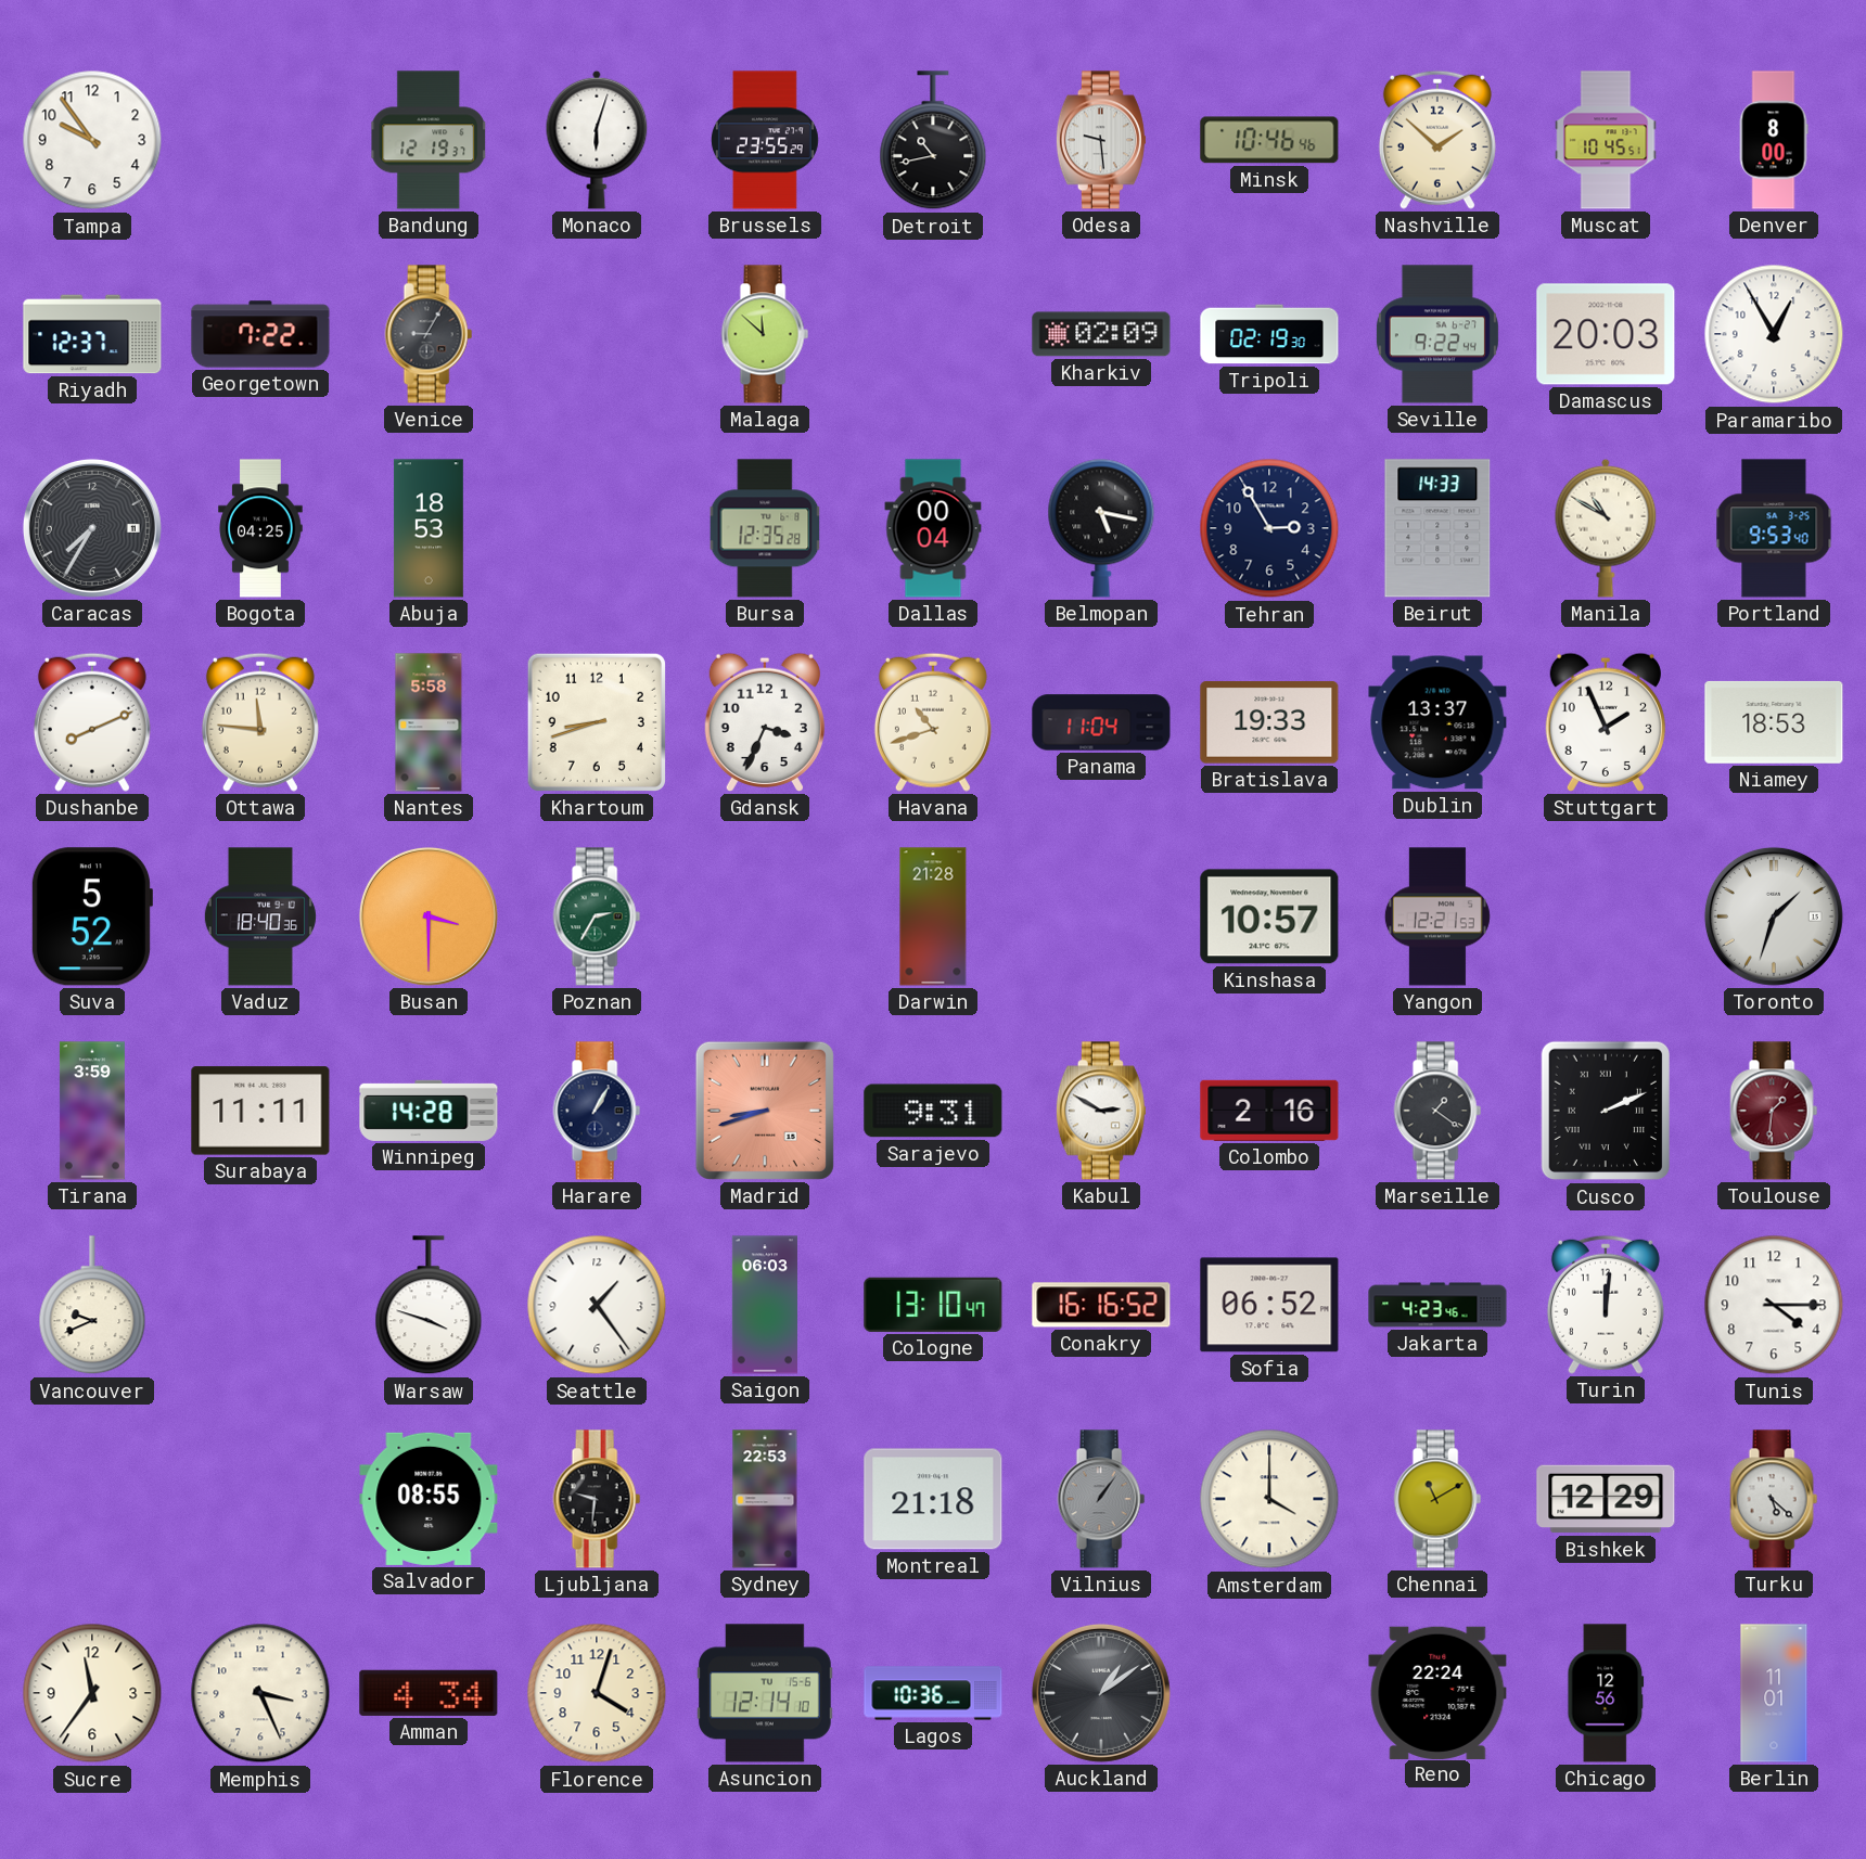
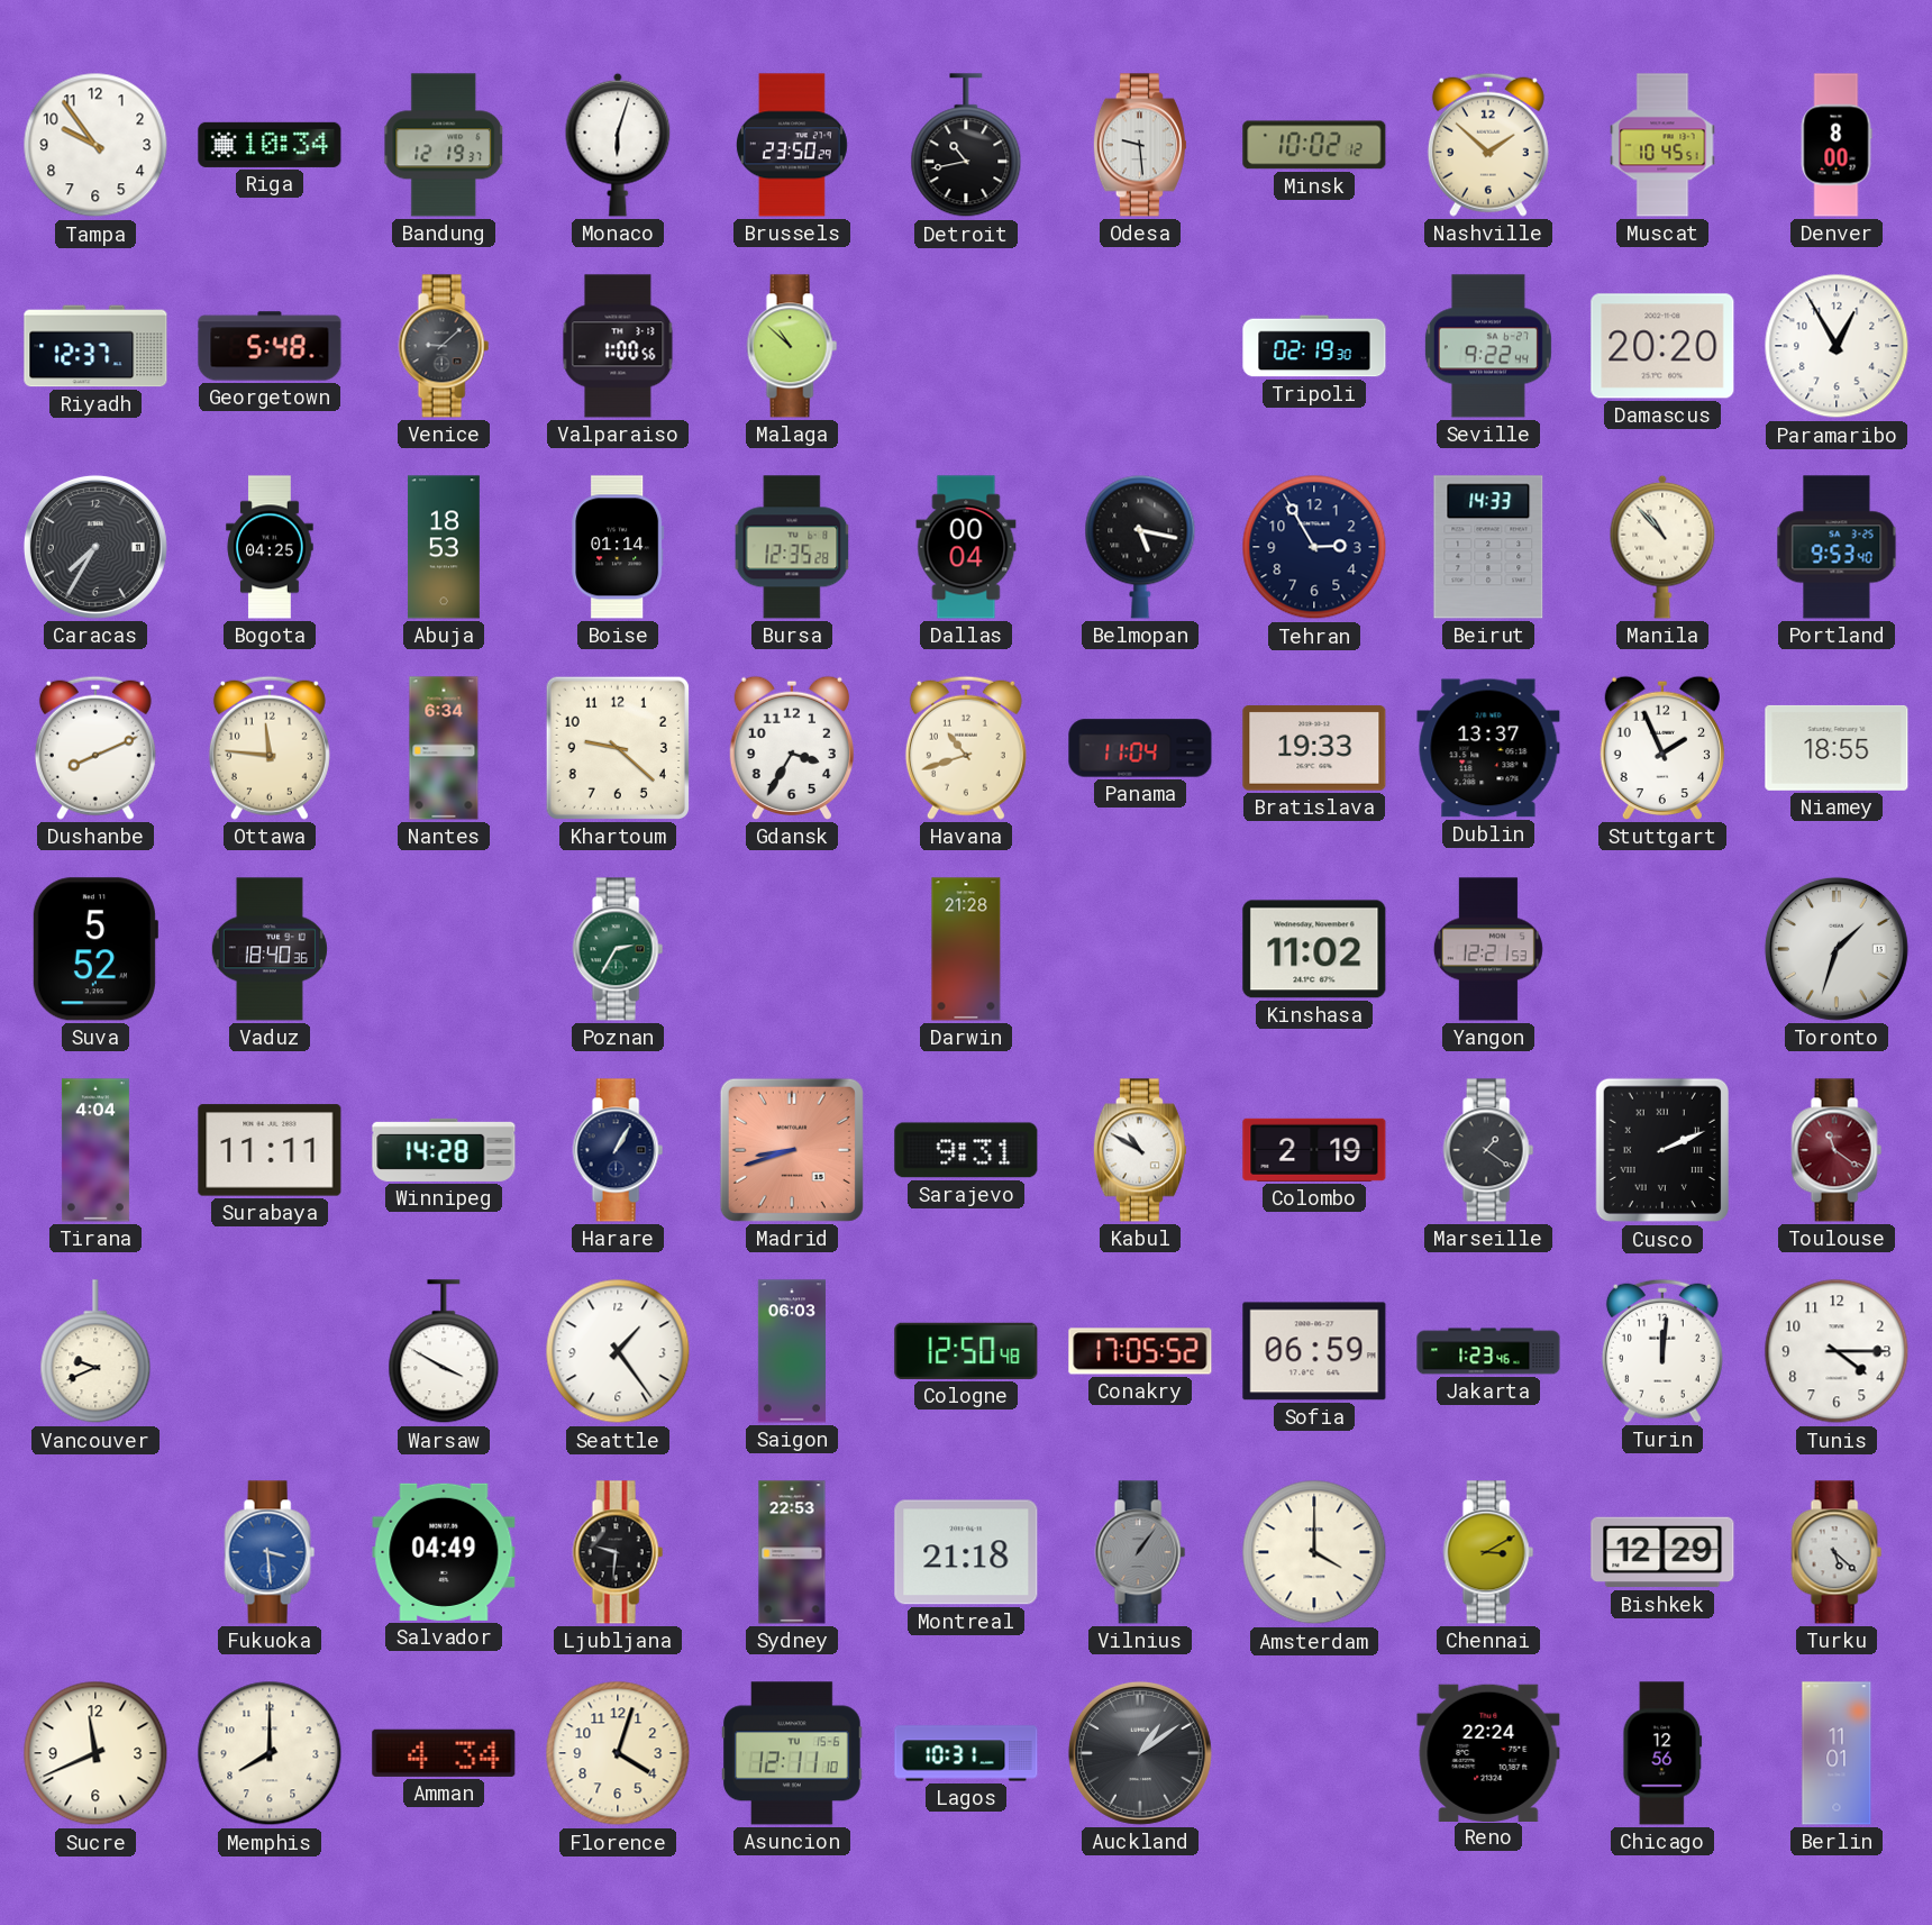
Riga: none -> 10:34 (270, 145)
Brussels: 23:55 -> 23:50 (792, 145)
Minsk: 10:46 -> 10:02 (1314, 145)
Georgetown: 7:22 -> 5:48 (270, 346)
Venice: 9:05 -> 9:08 (444, 346)
Valparaiso: none -> 1:00 (618, 346)
Malaga: 11:52 -> 10:52 (792, 346)
Kharkiv: 02:09 -> none (1101, 334)
Damascus: 20:03 -> 20:20 (1662, 346)
Boise: none -> 01:14 (618, 547)
Manila: 10:50 -> 10:53 (1662, 547)
Nantes: 5:58 -> 6:34 (444, 748)
Khartoum: 8:42 -> 9:22 (618, 748)
Gdansk: 3:34 -> 3:35 (792, 748)
Niamey: 18:53 -> 18:55 (1837, 748)
Busan: 3:30 -> none (429, 916)
Kinshasa: 10:57 -> 11:02 (1314, 949)
Tirana: 3:59 -> 4:04 (95, 1150)
Kabul: 2:50 -> 10:50 (1140, 1150)
Colombo: 2:16 -> 2:19 (1314, 1150)
Toulouse: 1:31 -> 11:21 (1837, 1150)
Warsaw: 3:48 -> 3:50 (444, 1352)
Cologne: 13:10 -> 12:50 (966, 1351)
Conakry: 16:16 -> 17:05 (1140, 1351)
Sofia: 06:52 -> 06:59 (1314, 1351)
Jakarta: 4:23 -> 1:23 (1488, 1351)
Fukuoka: none -> 3:29 (270, 1552)
Salvador: 08:55 -> 04:49 (444, 1552)
Chennai: 11:10 -> 3:10 (1488, 1552)
Sucre: 11:36 -> 11:41 (95, 1753)
Memphis: 3:26 -> 8:00 (270, 1753)
Asuncion: 12:14 -> 12:11 (793, 1753)
Lagos: 10:36 -> 10:31 (966, 1753)
